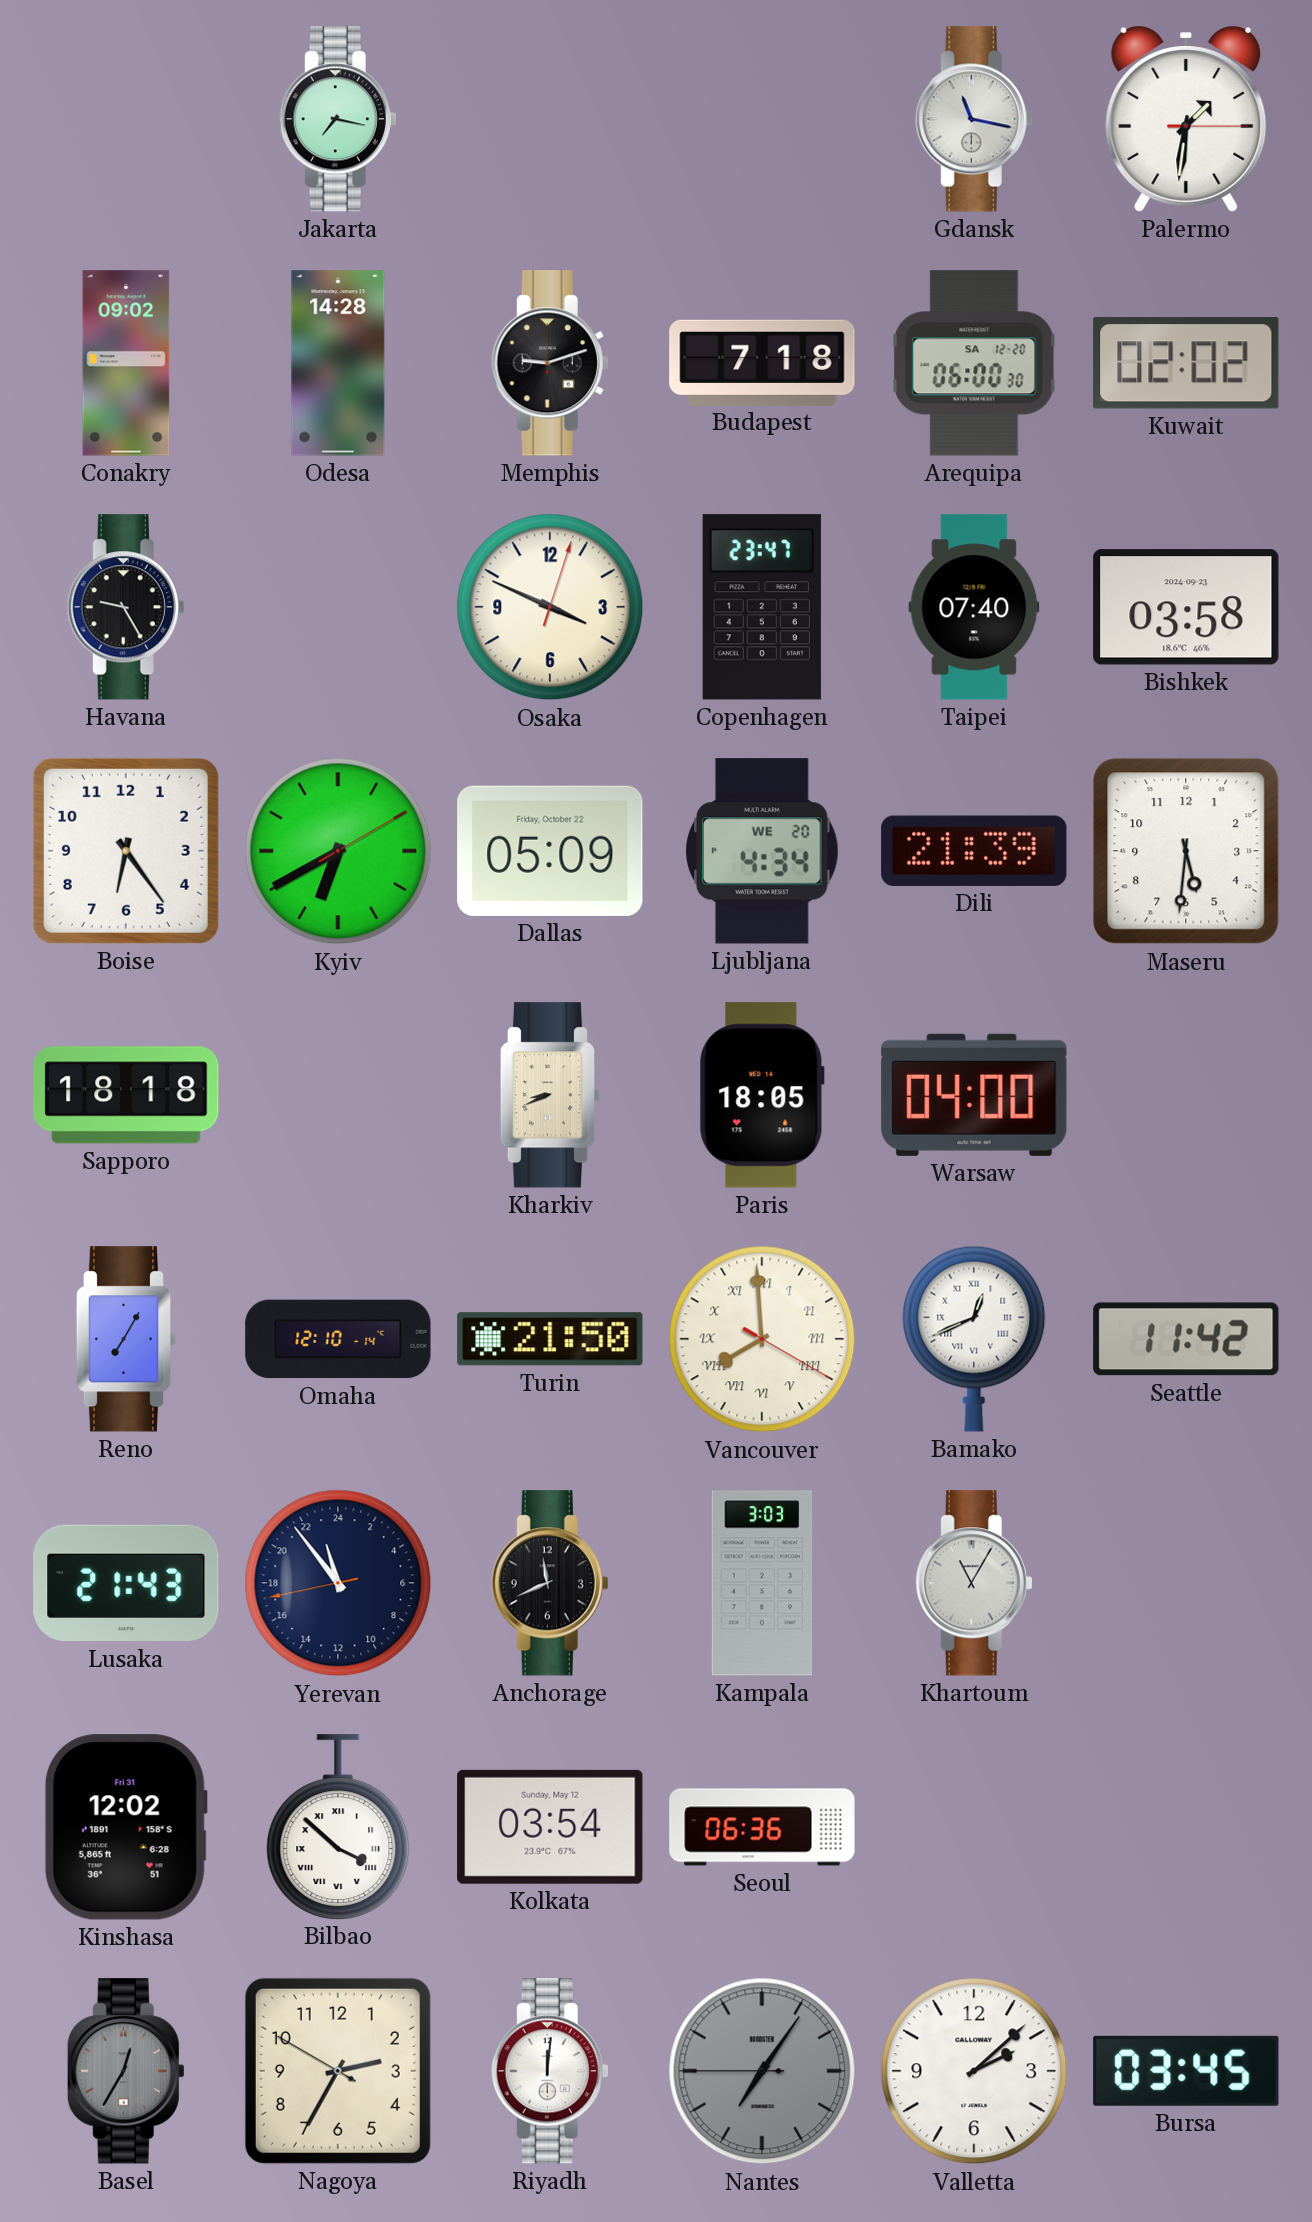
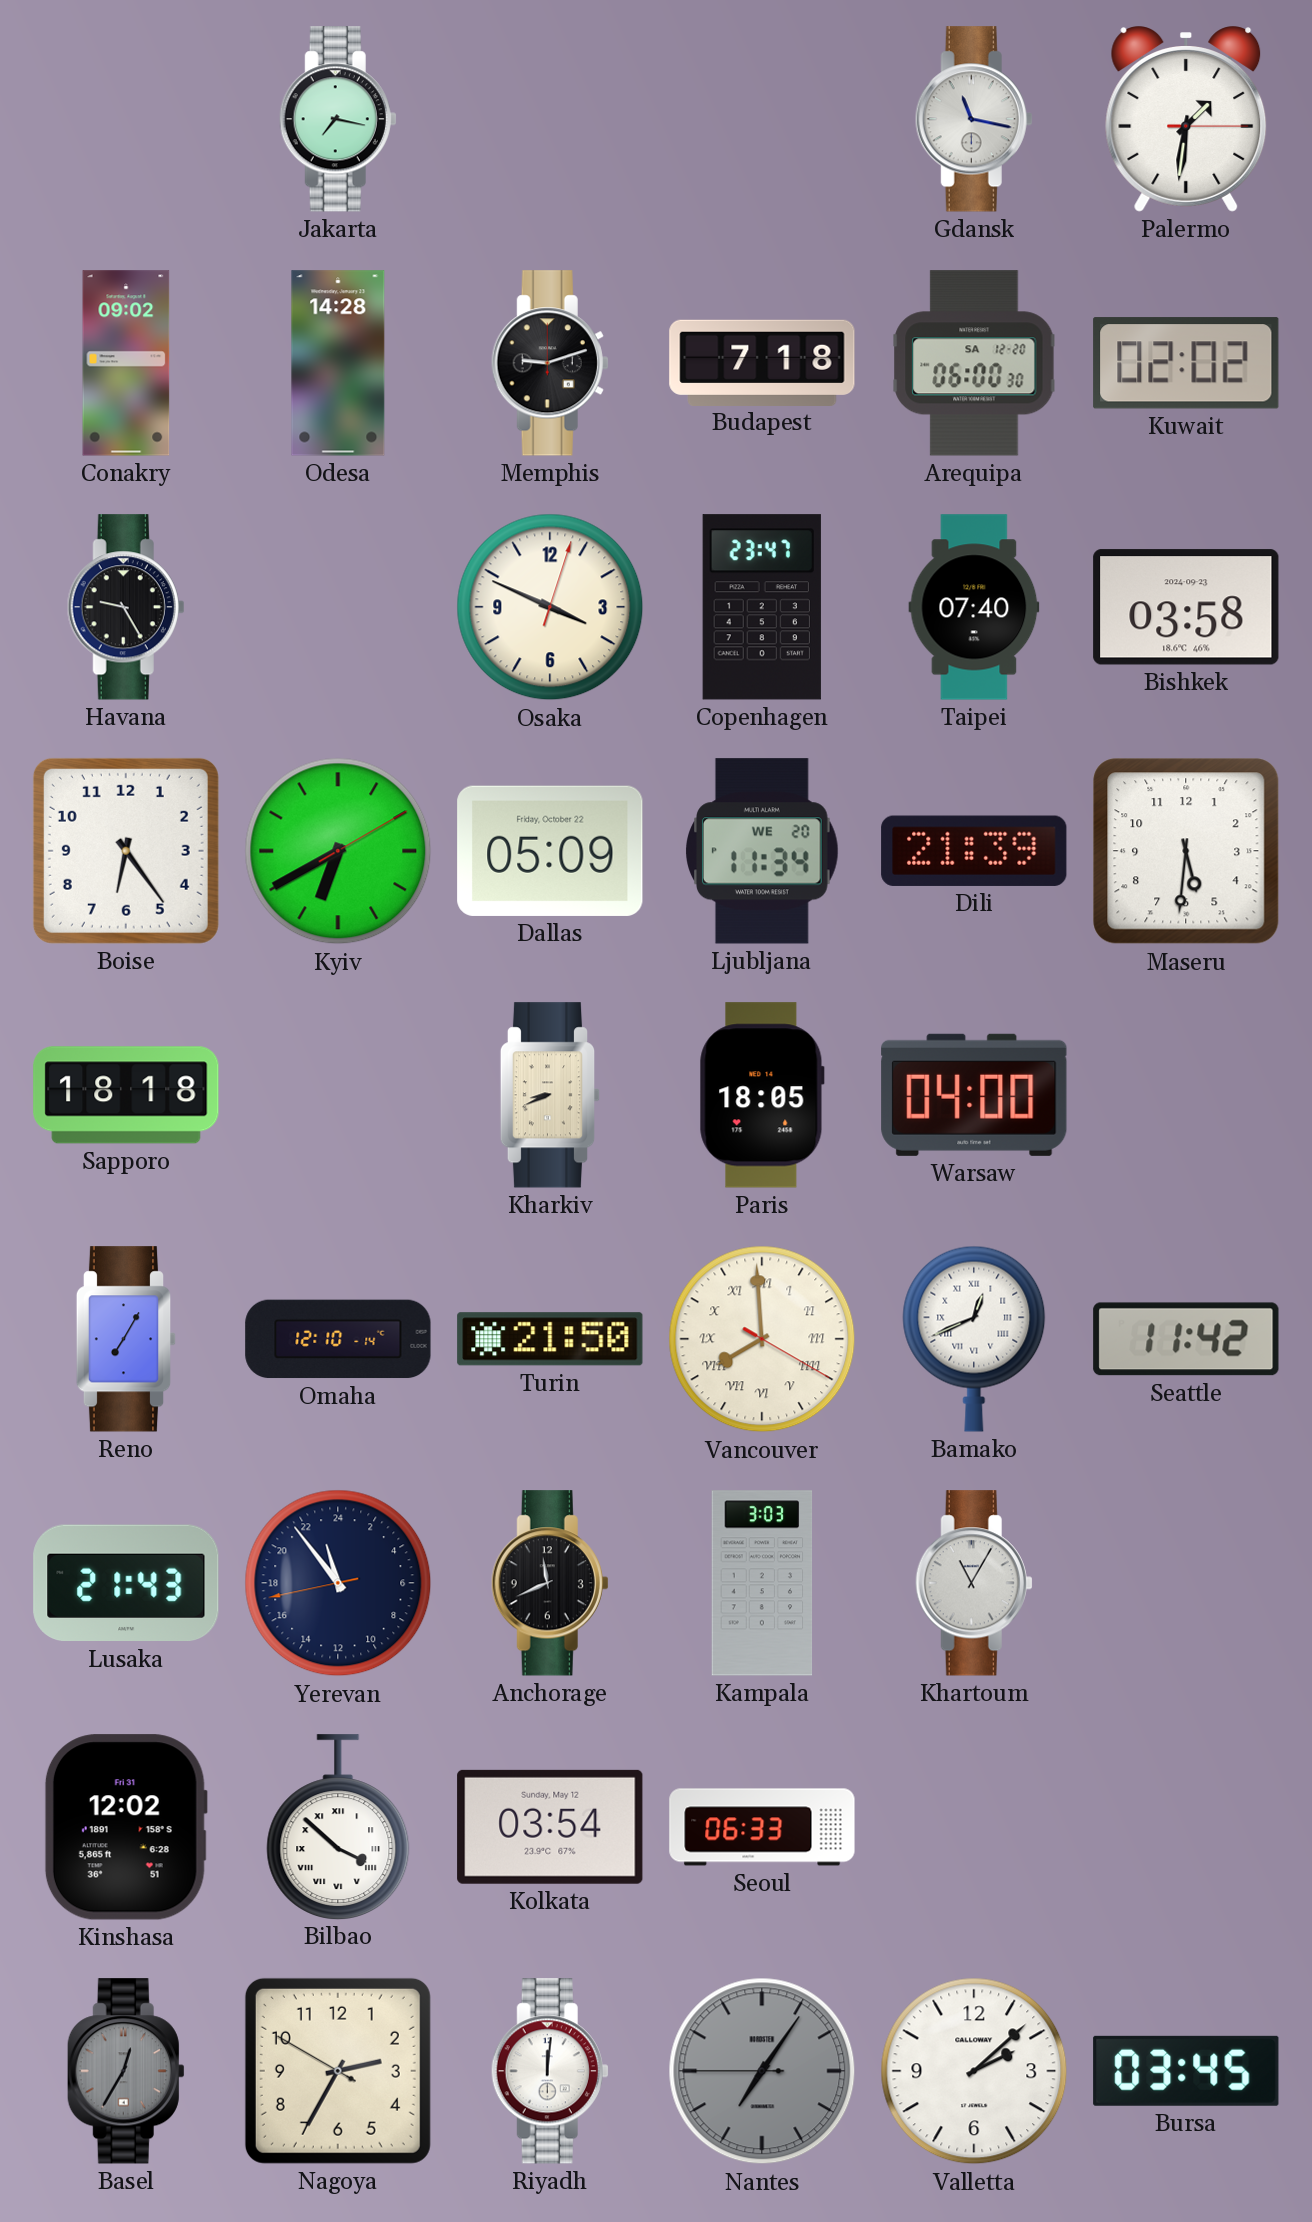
Ljubljana: 4:34 -> 11:34 (763, 851)
Seoul: 06:36 -> 06:33 (762, 1827)
